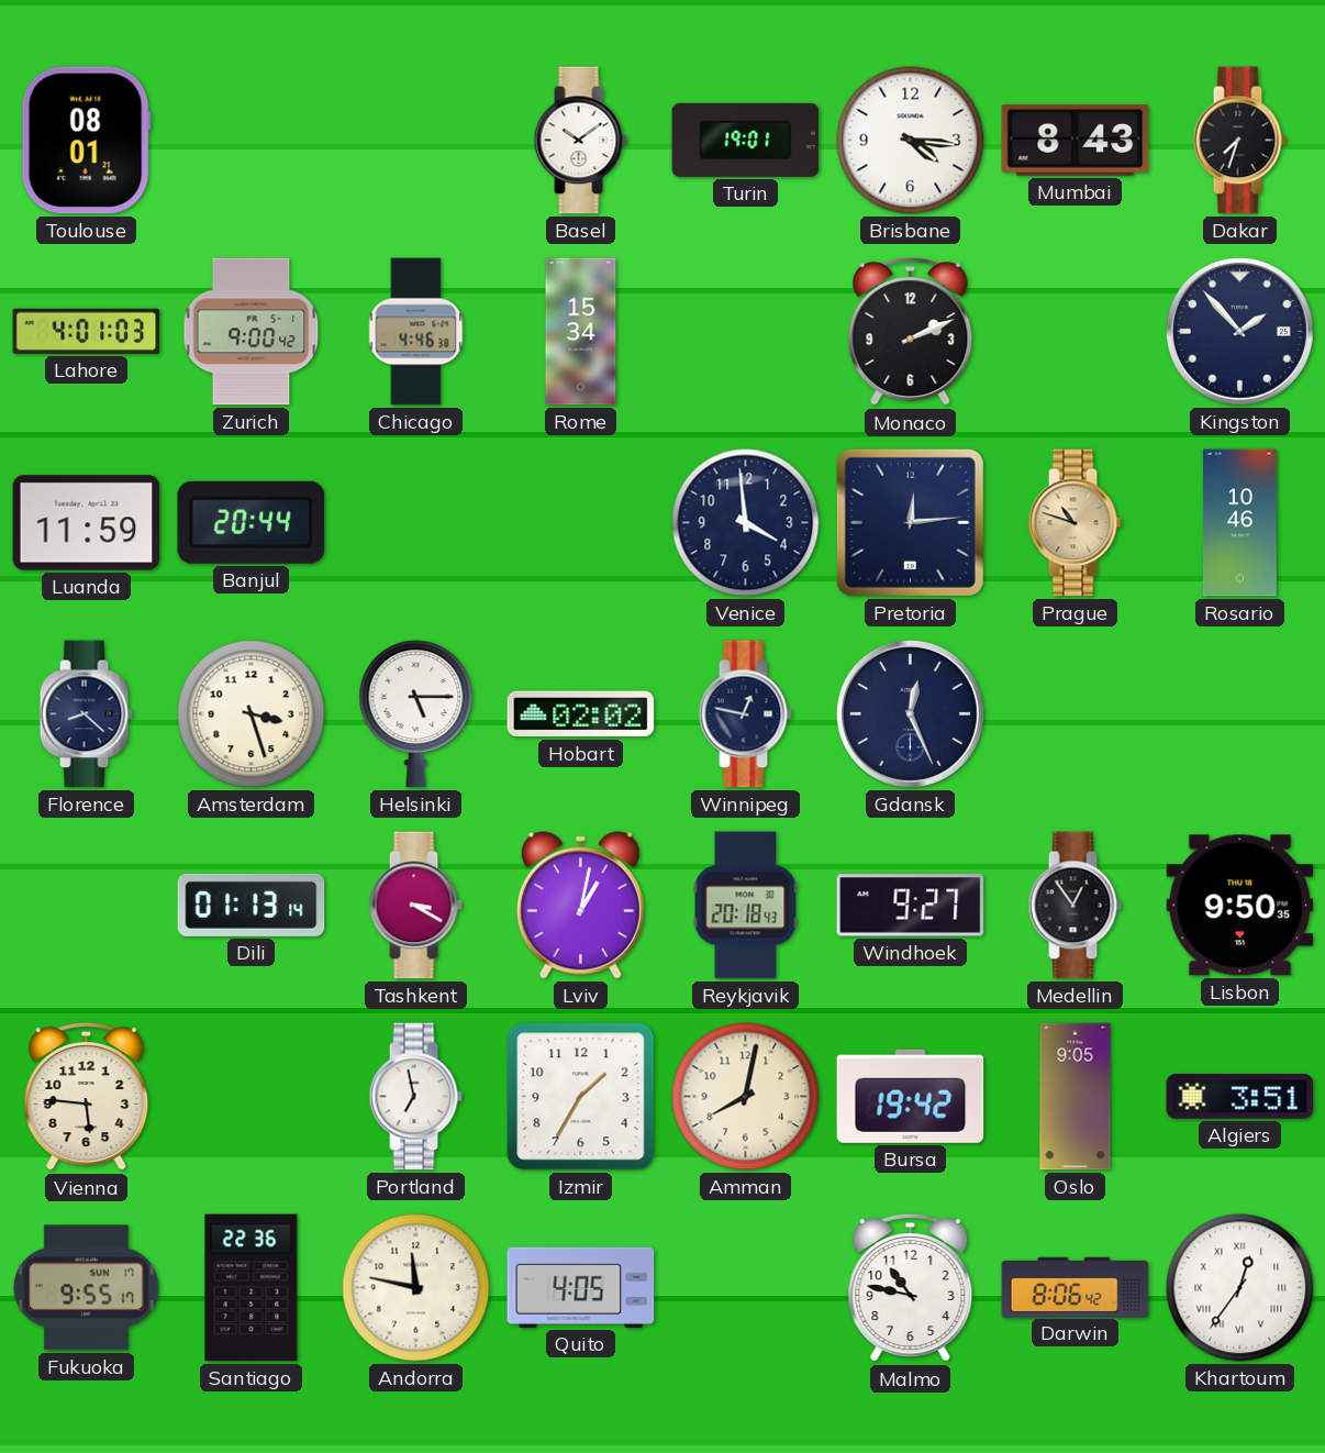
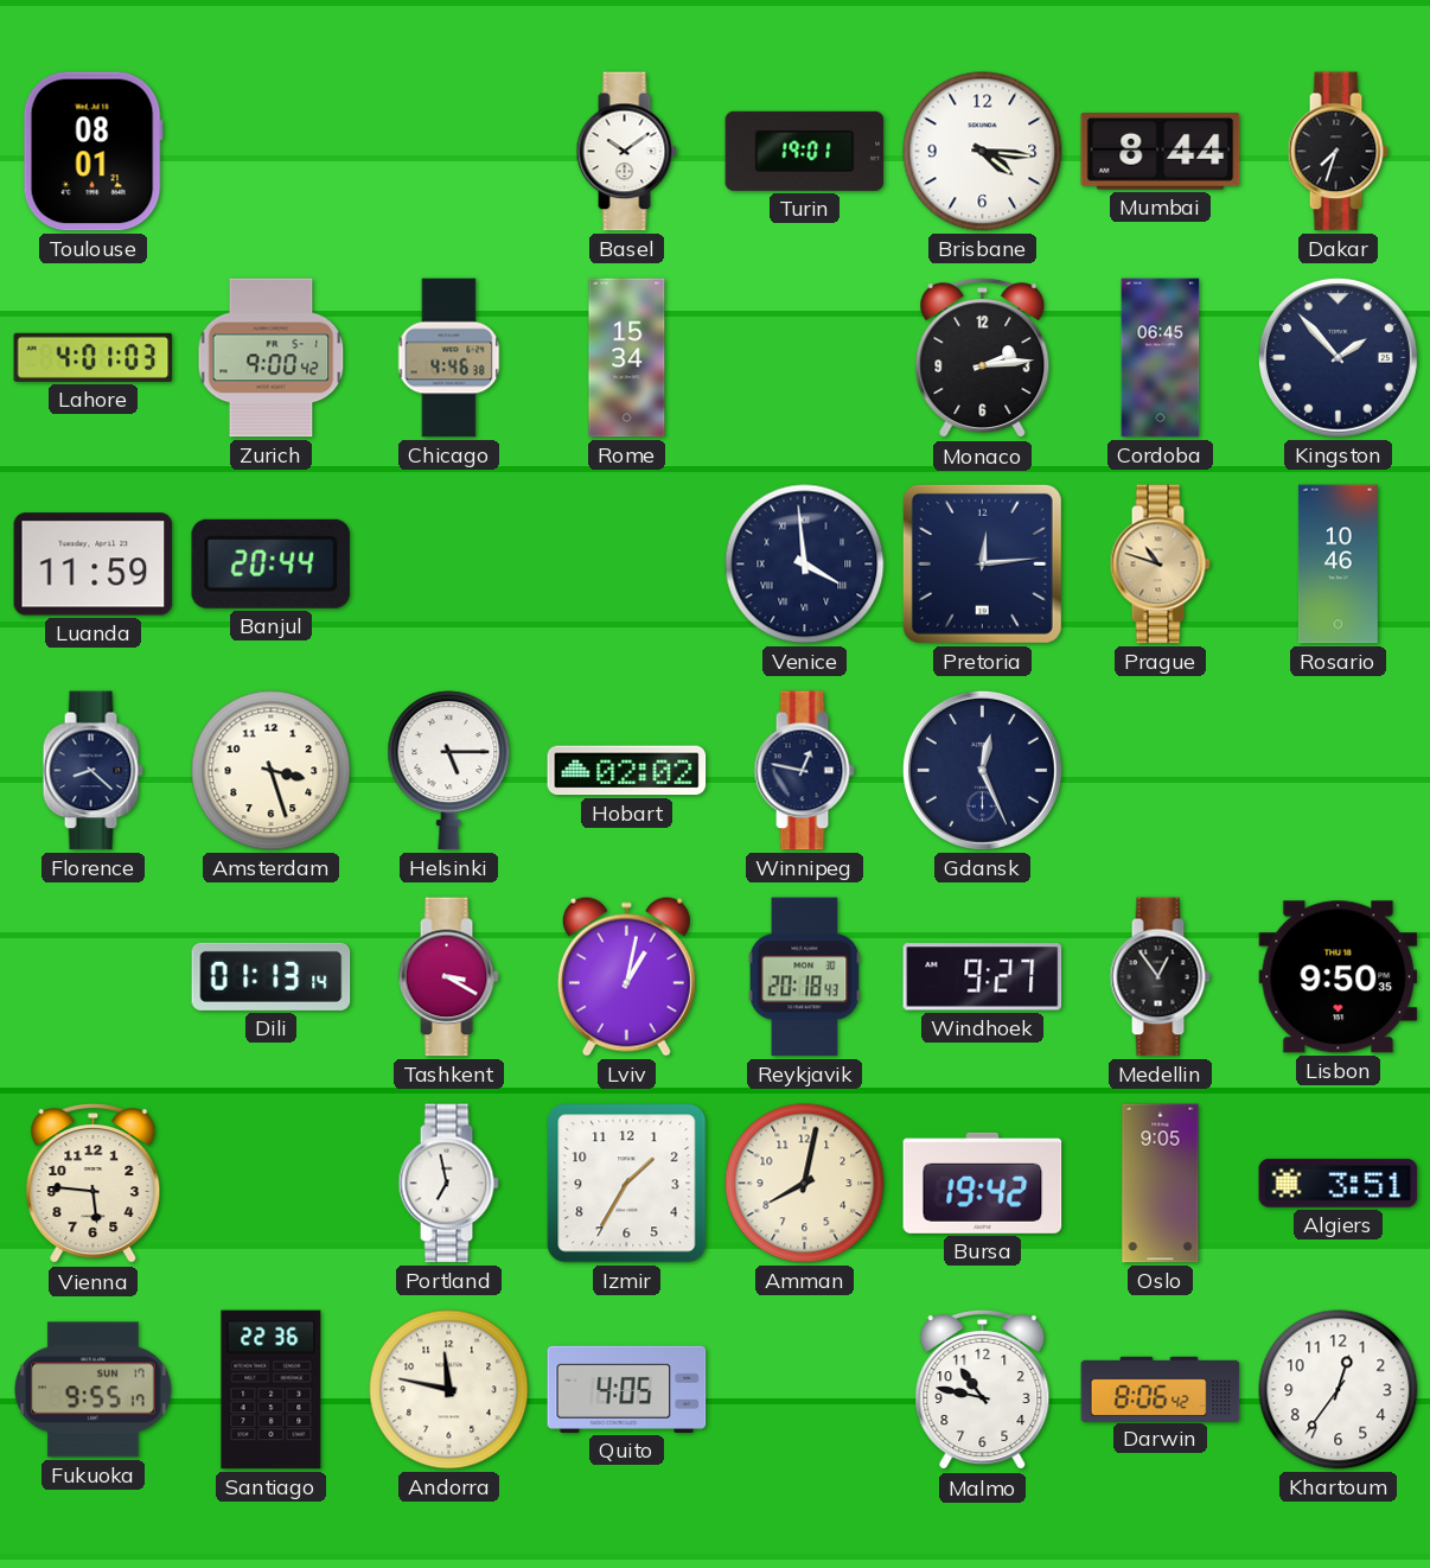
Mumbai: 8:43 -> 8:44 (1161, 151)
Monaco: 2:11 -> 2:14 (983, 359)
Cordoba: none -> 06:45 (1161, 358)
Venice numerals: Arabic -> Roman (805, 565)
Khartoum numerals: Roman -> Arabic (1339, 1390)
